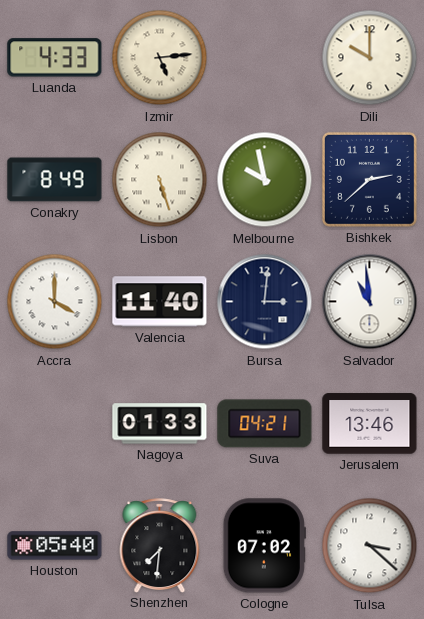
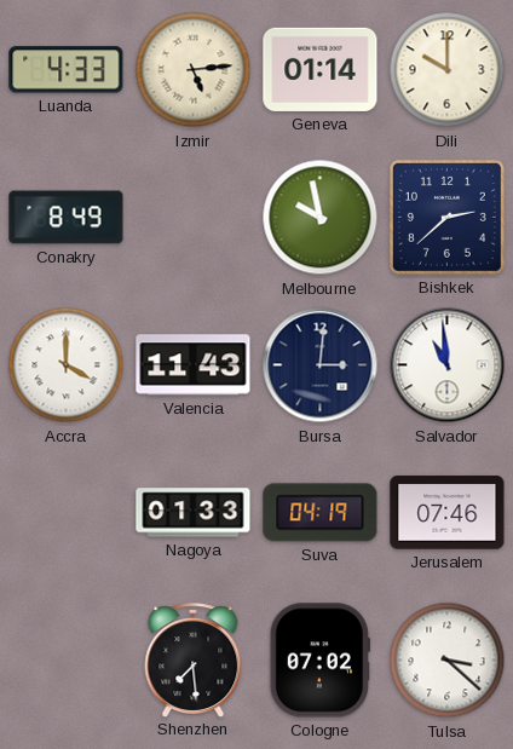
Geneva: none -> 01:14 (321, 69)
Lisbon: 5:27 -> none (160, 180)
Valencia: 11:40 -> 11:43 (194, 365)
Suva: 04:21 -> 04:19 (321, 513)
Jerusalem: 13:46 -> 07:46 (448, 513)
Houston: 05:40 -> none (55, 546)
Shenzhen: 7:31 -> 7:29 (194, 659)
